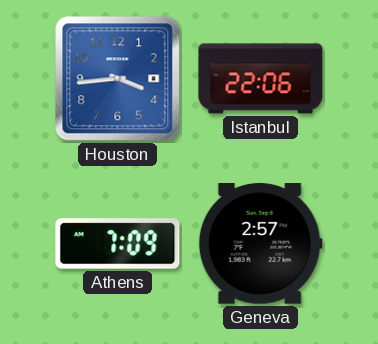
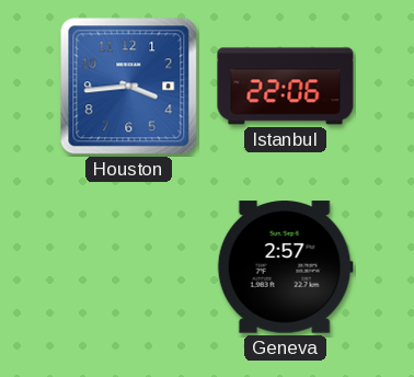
Athens: 7:09 -> none (118, 244)
